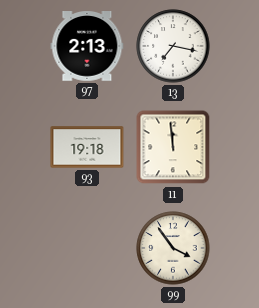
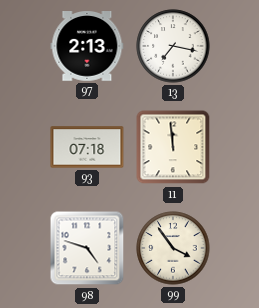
93: 19:18 -> 07:18 (87, 147)
98: none -> 4:48 (87, 248)
